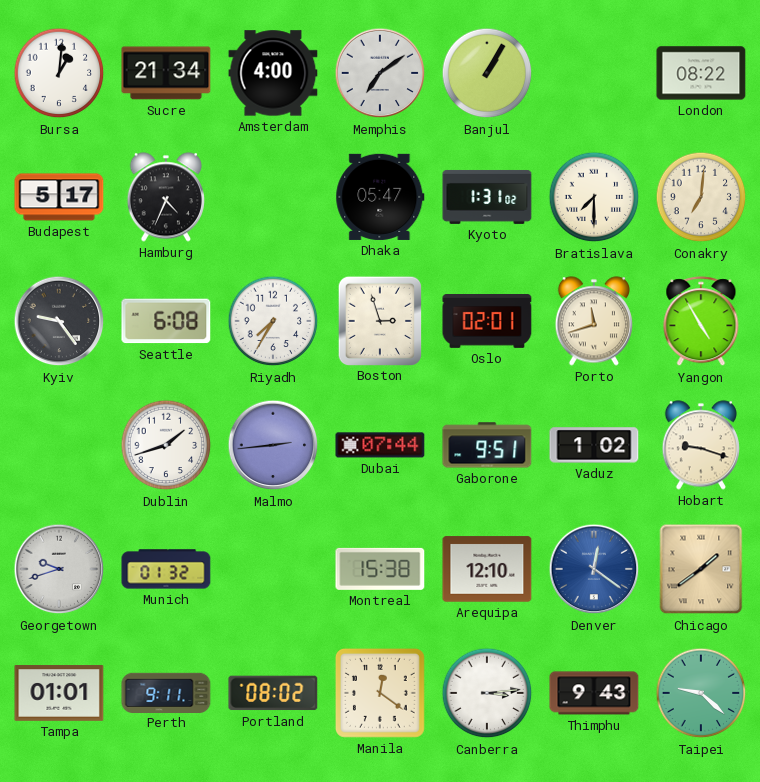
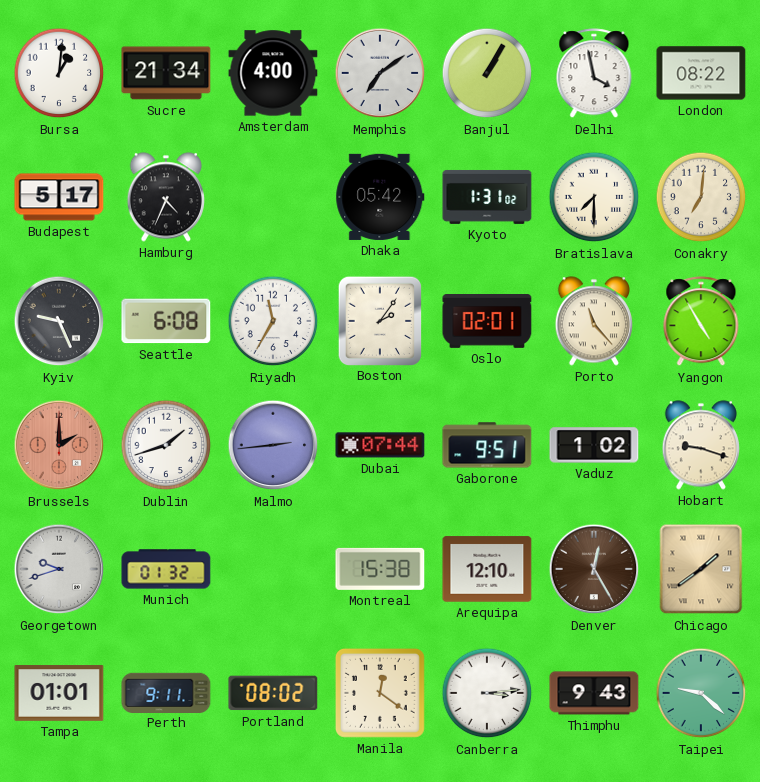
Delhi: none -> 3:58 (594, 74)
Dhaka: 05:47 -> 05:42 (380, 197)
Kyiv: 9:24 -> 9:26 (59, 321)
Riyadh: 7:35 -> 11:35 (273, 321)
Boston: 2:57 -> 2:06 (379, 320)
Porto: 11:42 -> 11:23 (593, 321)
Brussels: none -> 2:00 (59, 445)
Denver: 12:21 -> 12:25 (594, 569)
Denver dial: blue -> brown (594, 569)
